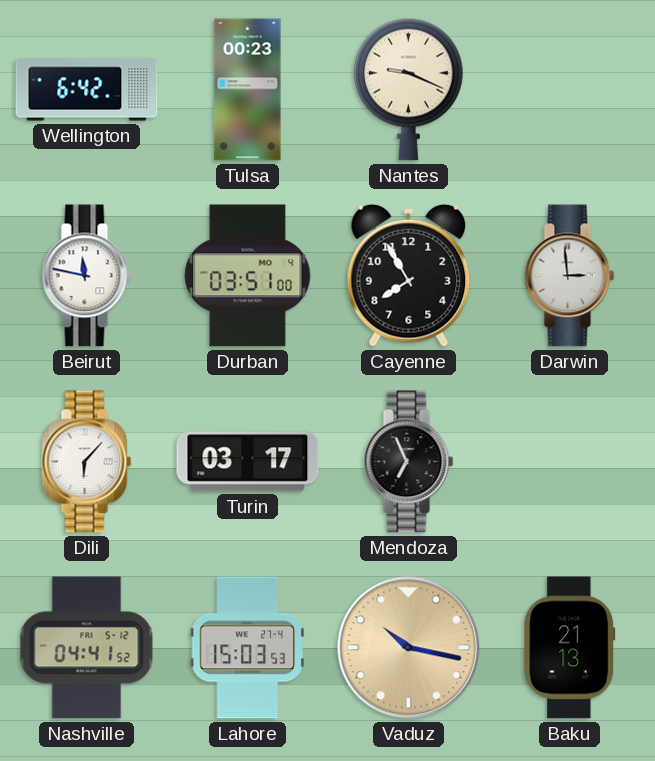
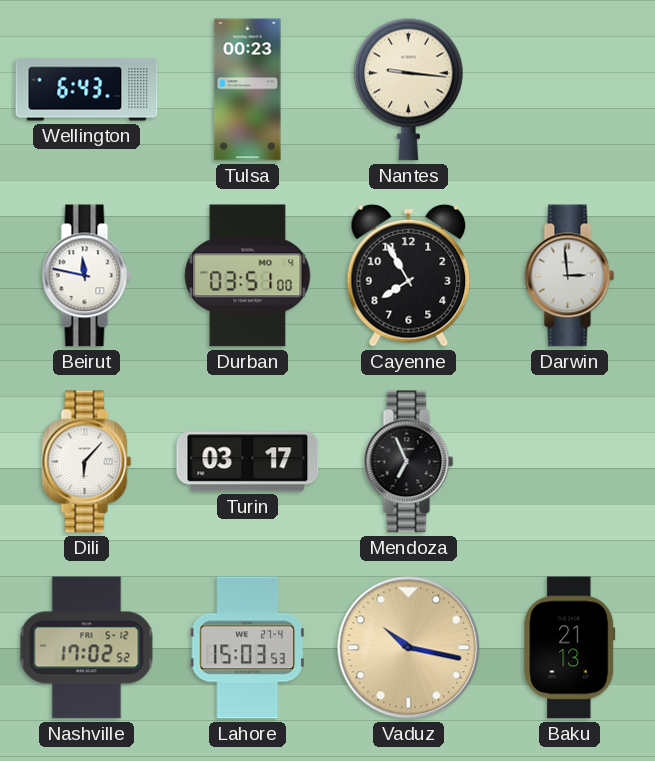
Wellington: 6:42 -> 6:43 (87, 90)
Nantes: 9:19 -> 9:16 (409, 89)
Nashville: 04:41 -> 17:02 (87, 648)
